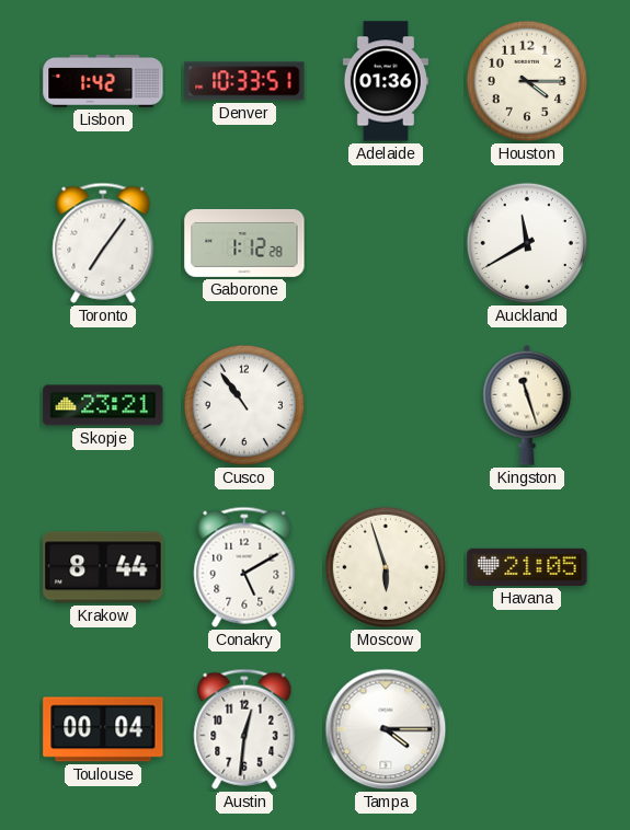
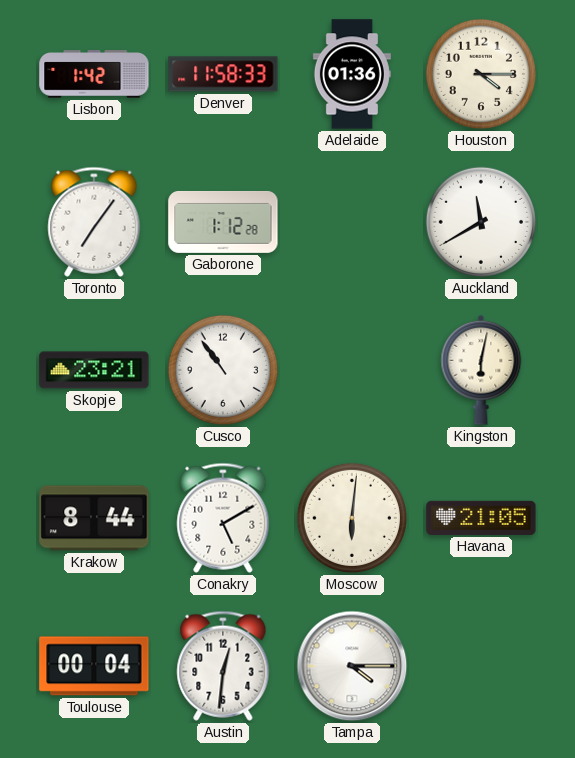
Denver: 10:33 -> 11:58 (223, 74)
Kingston: 11:27 -> 6:02 (481, 370)
Moscow: 5:57 -> 6:01 (352, 518)
